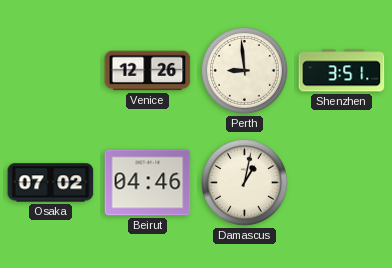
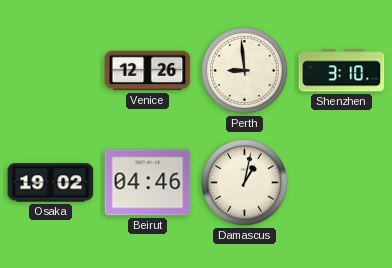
Shenzhen: 3:51 -> 3:10 (342, 71)
Osaka: 07:02 -> 19:02 (51, 183)
